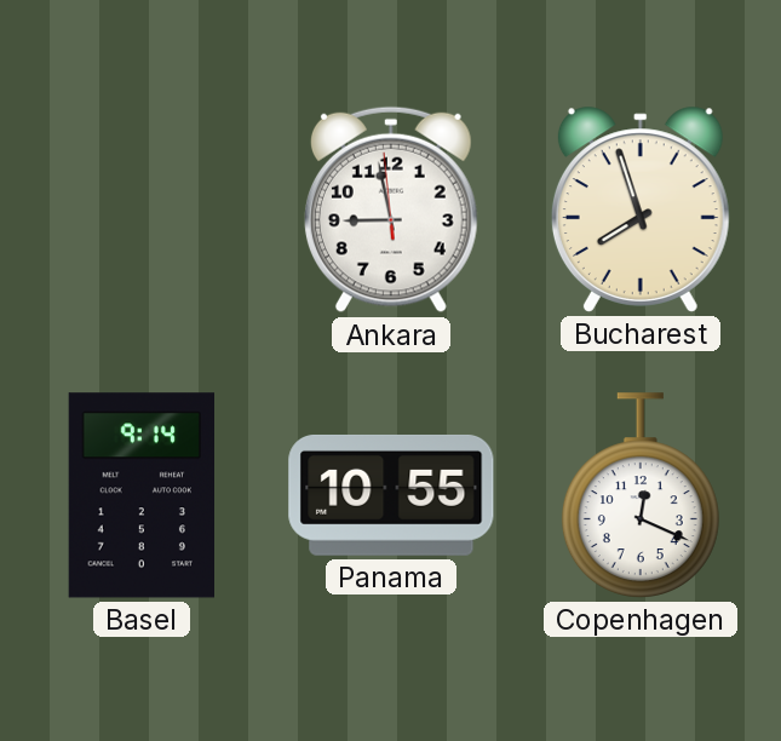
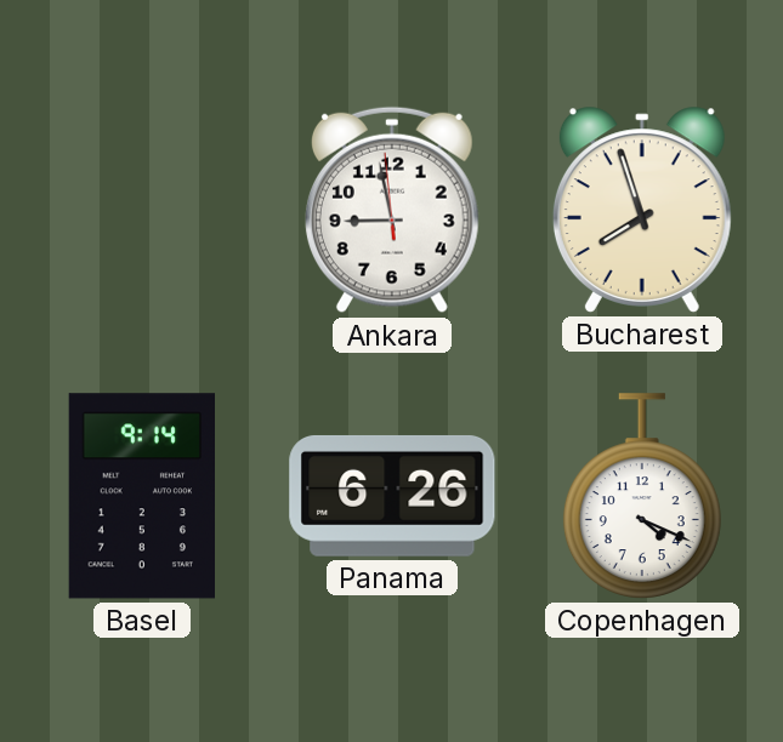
Panama: 10:55 -> 6:26 (392, 496)
Copenhagen: 12:19 -> 4:19 (642, 496)
